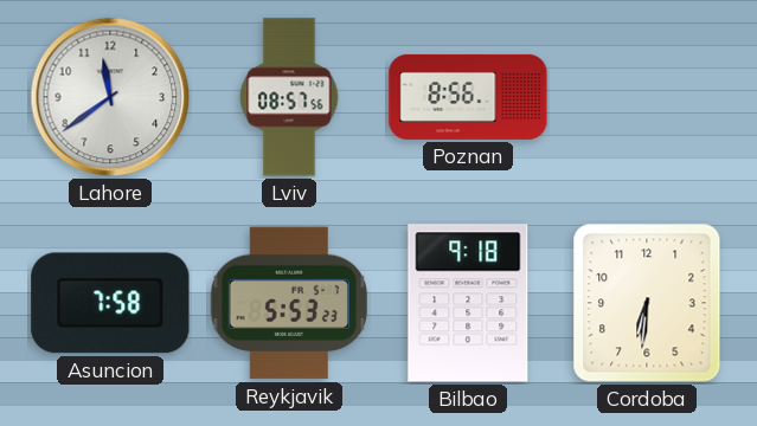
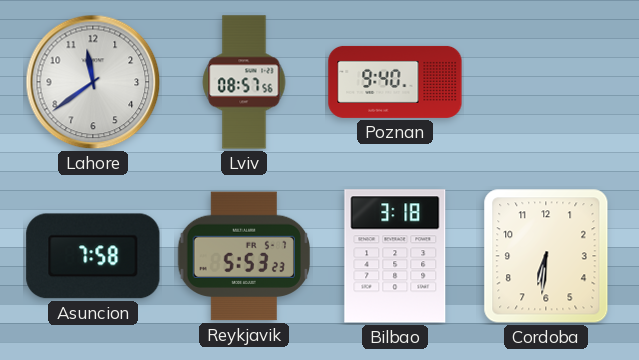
Poznan: 8:56 -> 9:40 (395, 82)
Bilbao: 9:18 -> 3:18 (395, 256)
